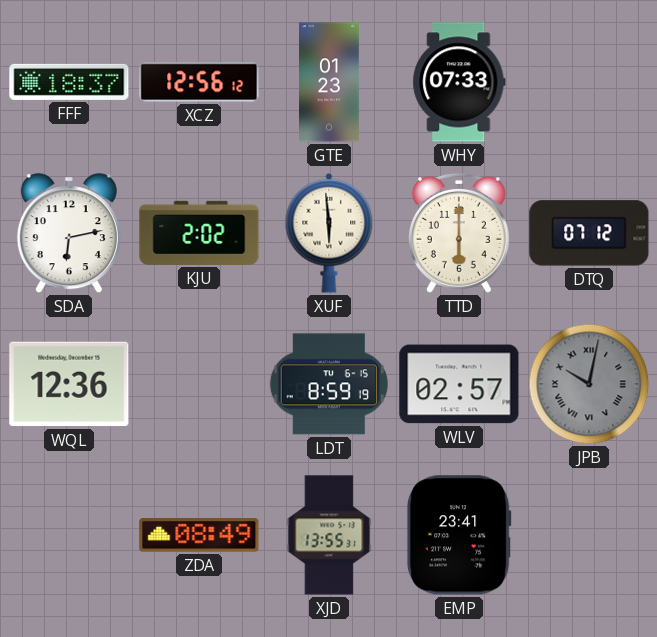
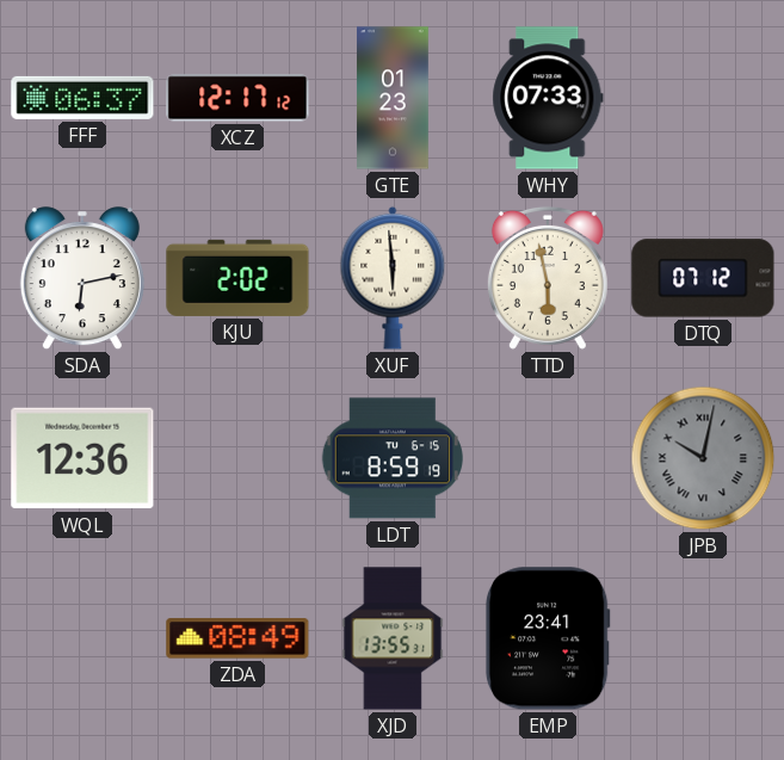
FFF: 18:37 -> 06:37 (82, 98)
XCZ: 12:56 -> 12:17 (237, 98)
TTD: 6:00 -> 5:58 (548, 278)
WLV: 02:57 -> none (459, 384)
